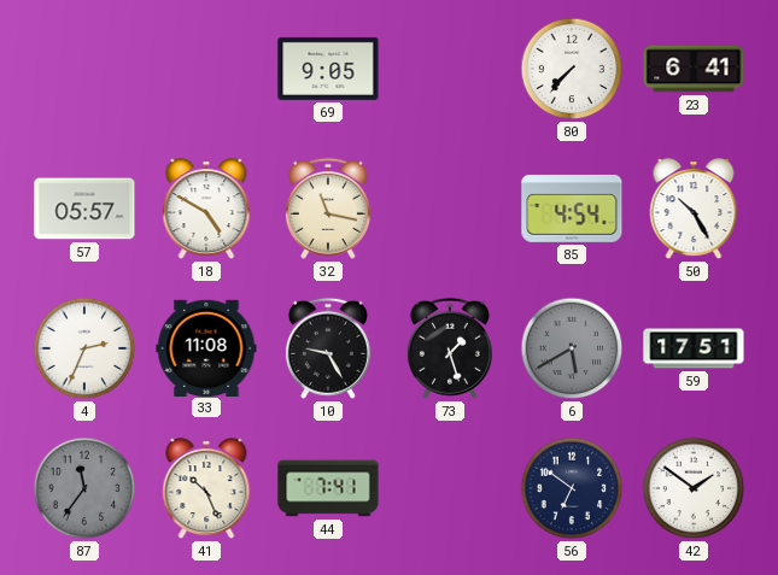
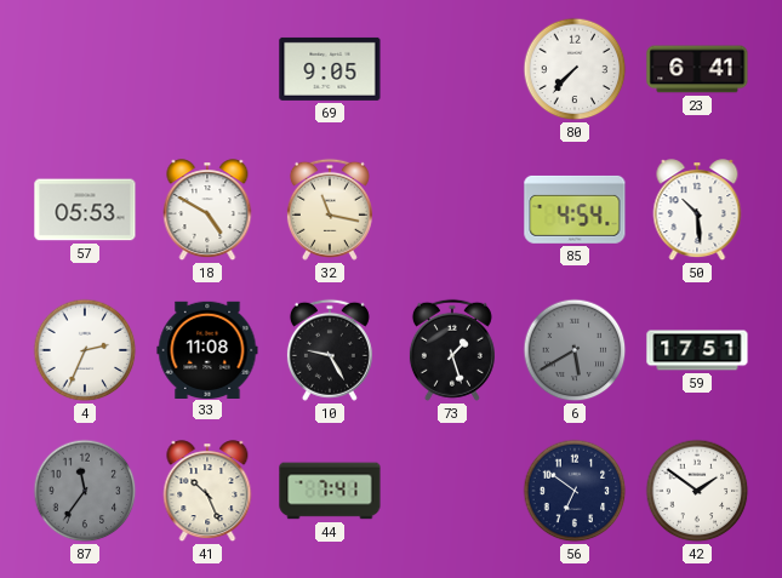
57: 05:57 -> 05:53 (85, 210)
50: 10:25 -> 10:29 (697, 211)
